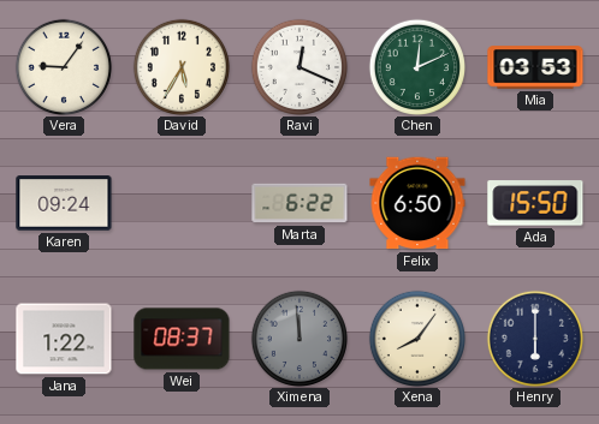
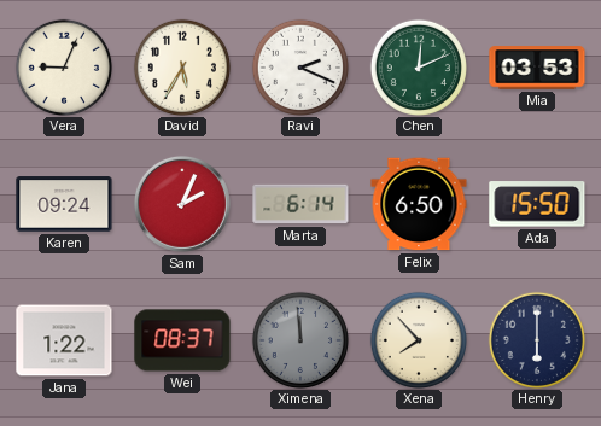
Vera: 9:06 -> 9:04 (63, 66)
Ravi: 12:19 -> 2:19 (299, 66)
Sam: none -> 2:04 (182, 204)
Marta: 6:22 -> 6:14 (300, 204)
Xena: 8:06 -> 7:53 (418, 339)
